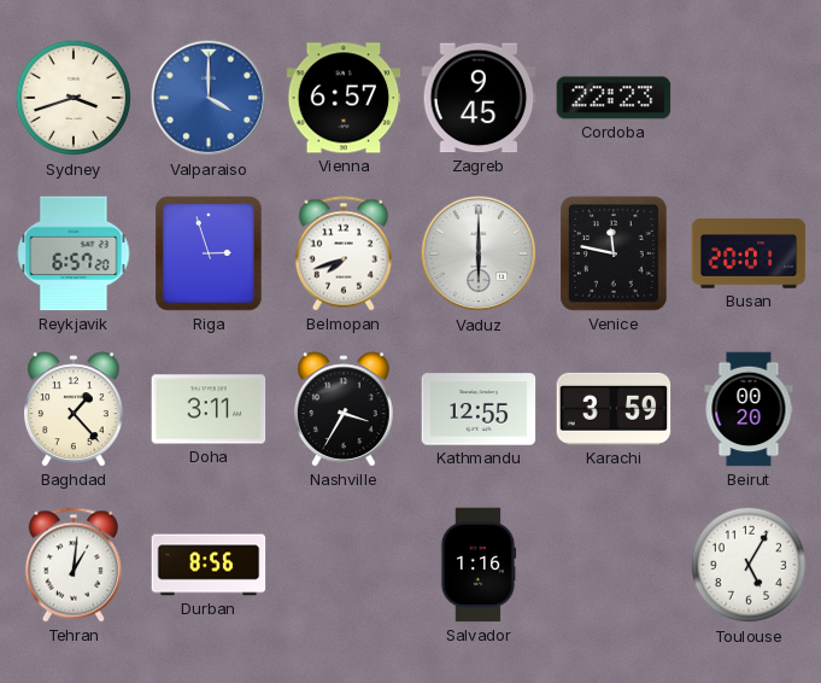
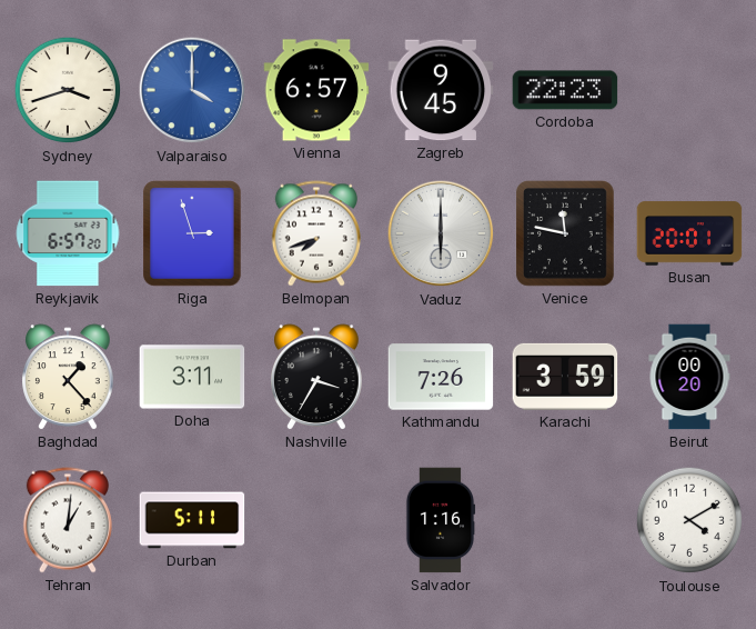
Kathmandu: 12:55 -> 7:26 (441, 377)
Durban: 8:56 -> 5:11 (192, 520)
Toulouse: 5:05 -> 4:10 (689, 520)
